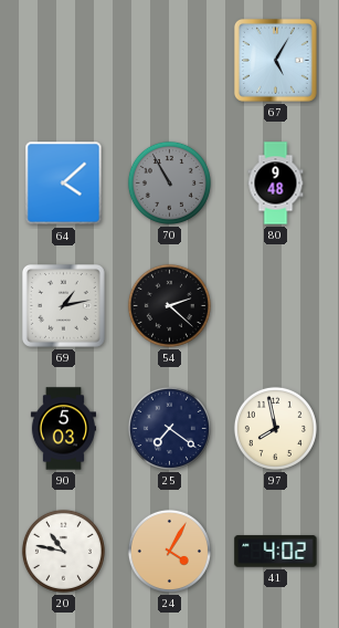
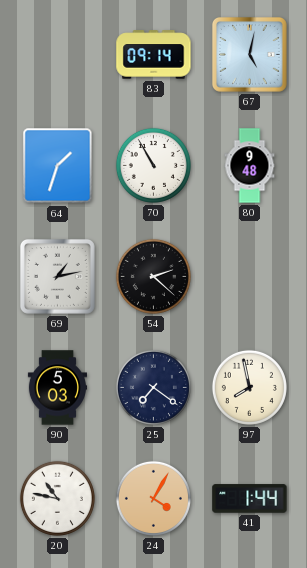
83: none -> 09:14 (154, 55)
67: 5:05 -> 5:02 (249, 54)
64: 4:08 -> 1:33 (58, 166)
70 dial: grey -> white (153, 165)
41: 4:02 -> 1:44 (250, 499)
